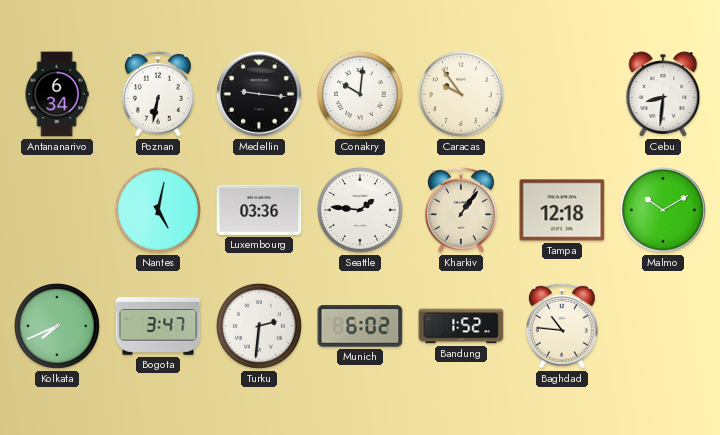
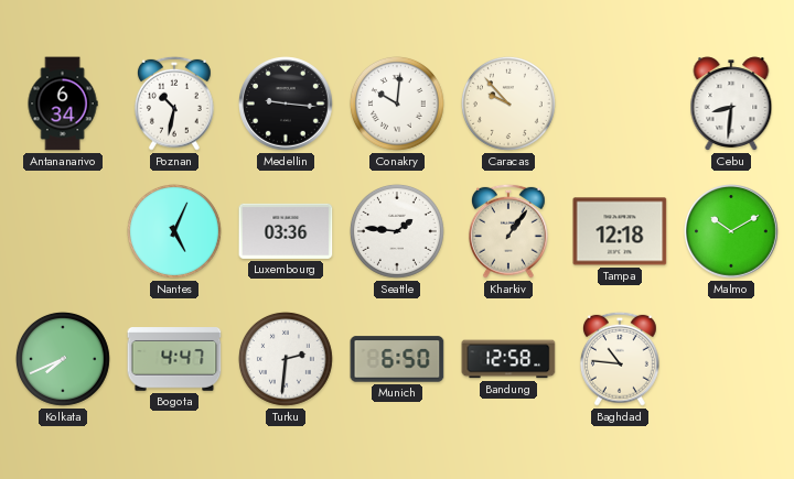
Poznan: 6:32 -> 10:32 (174, 104)
Caracas: 9:54 -> 9:53 (508, 104)
Nantes: 5:02 -> 5:04 (174, 231)
Bogota: 3:47 -> 4:47 (174, 359)
Munich: 6:02 -> 6:50 (397, 359)
Bandung: 1:52 -> 12:58 (508, 359)
